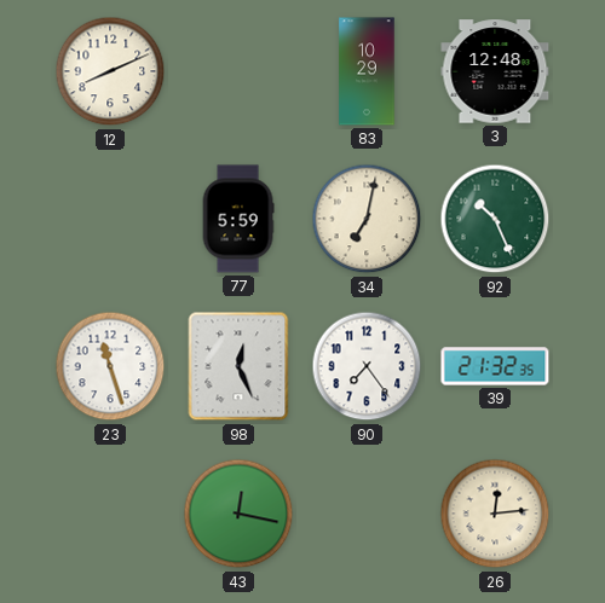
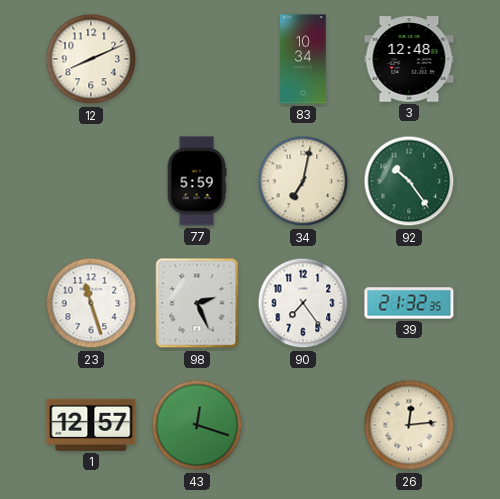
83: 10:29 -> 10:34 (303, 59)
92: 10:26 -> 10:24 (409, 181)
98: 12:26 -> 2:26 (197, 303)
1: none -> 12:57 (91, 425)
43: 12:17 -> 12:18 (197, 425)
